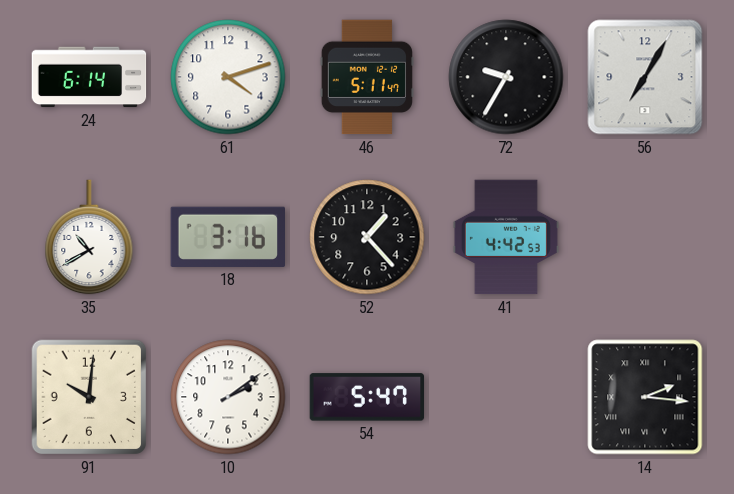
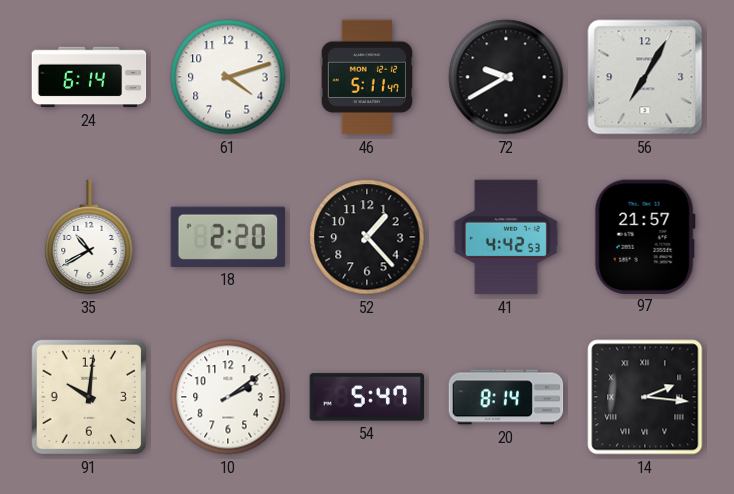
72: 9:35 -> 9:40 (506, 77)
18: 3:16 -> 2:20 (227, 237)
97: none -> 21:57 (645, 236)
20: none -> 8:14 (506, 397)
